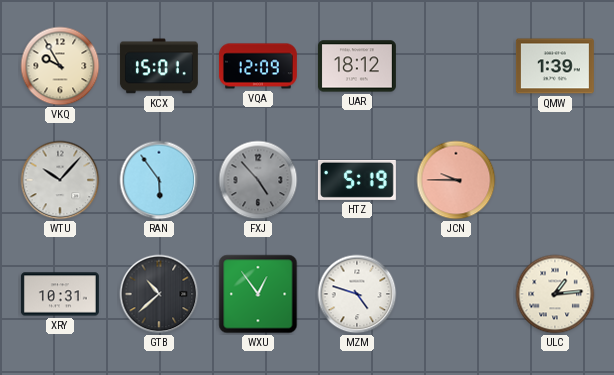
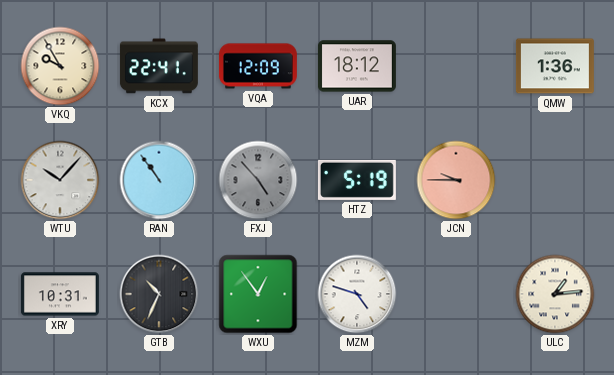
KCX: 15:01 -> 22:41 (159, 66)
QMW: 1:39 -> 1:36 (555, 66)
RAN: 5:54 -> 10:54 (159, 180)
GTB: 10:38 -> 10:34 (159, 294)
